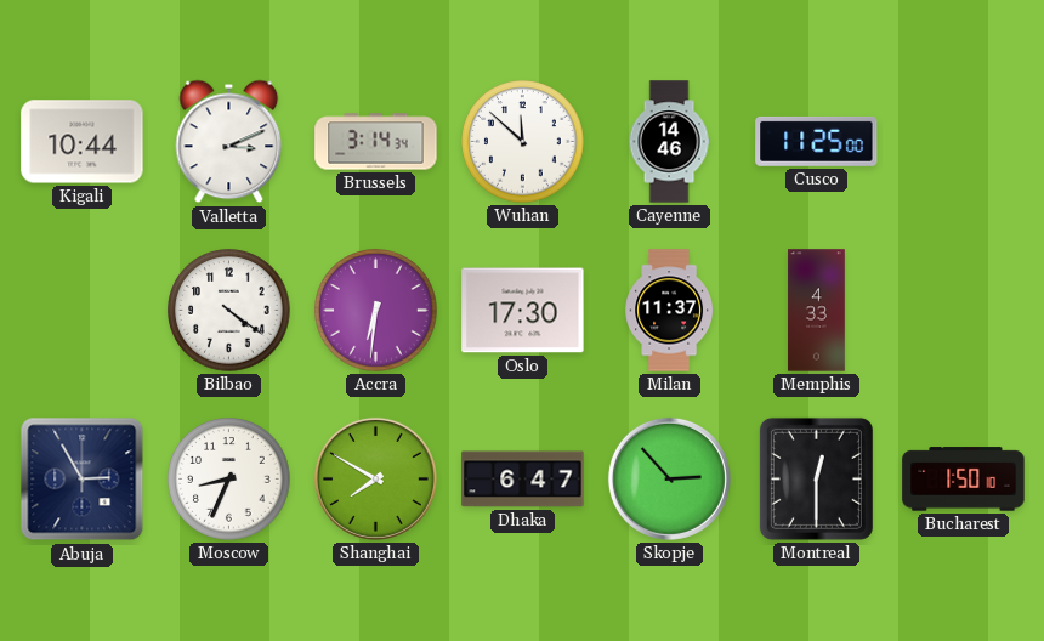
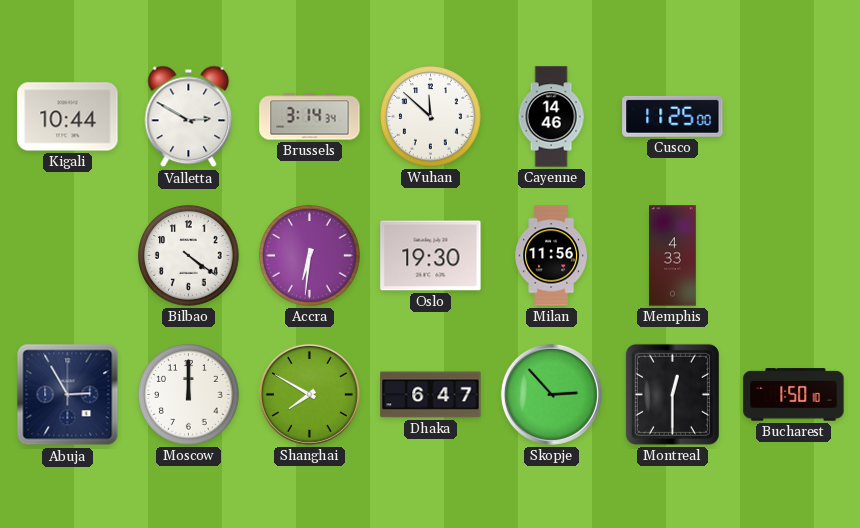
Valletta: 3:11 -> 2:50 (189, 117)
Oslo: 17:30 -> 19:30 (431, 256)
Milan: 11:37 -> 11:56 (551, 256)
Moscow: 8:34 -> 12:00 (189, 395)
